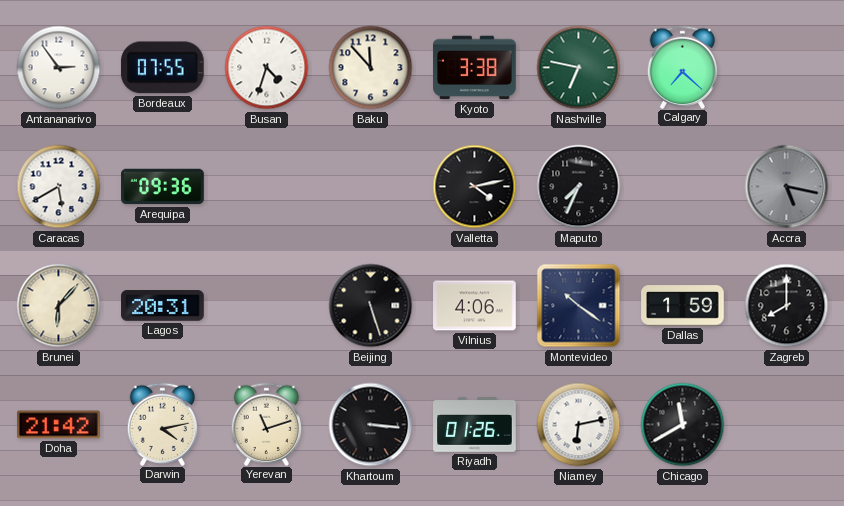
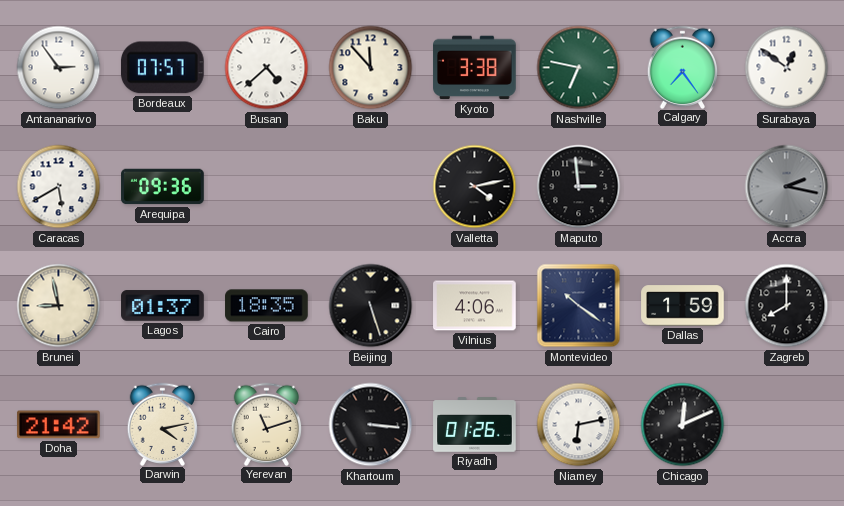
Bordeaux: 07:55 -> 07:57 (162, 68)
Busan: 4:33 -> 4:38 (267, 68)
Calgary: 7:22 -> 7:24 (683, 67)
Surabaya: none -> 12:51 (787, 68)
Maputo: 7:34 -> 2:59 (579, 187)
Accra: 5:17 -> 2:17 (787, 187)
Brunei: 6:07 -> 8:58 (59, 306)
Lagos: 20:31 -> 01:37 (163, 306)
Cairo: none -> 18:35 (267, 306)
Chicago: 11:40 -> 12:11 (683, 425)
